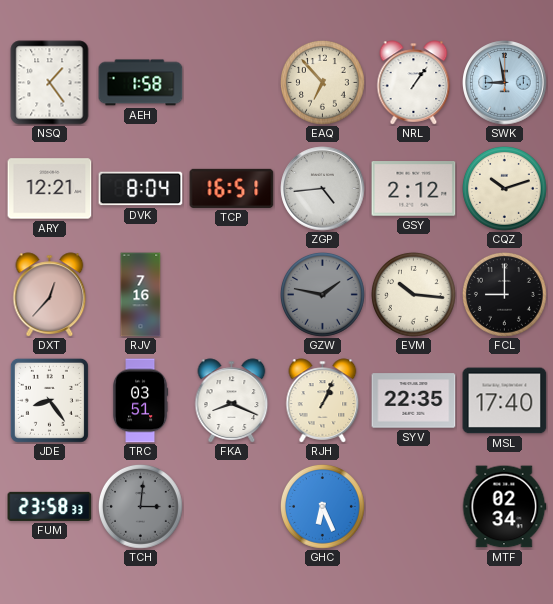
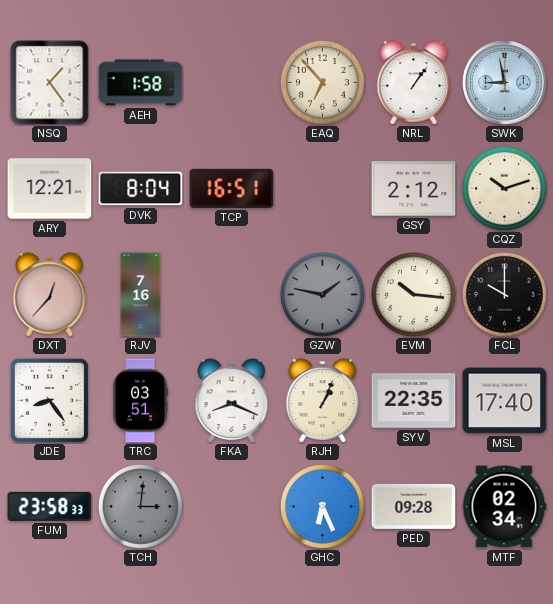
ZGP: 4:44 -> none (323, 189)
FCL: 9:00 -> 10:00 (505, 295)
PED: none -> 09:28 (414, 507)
